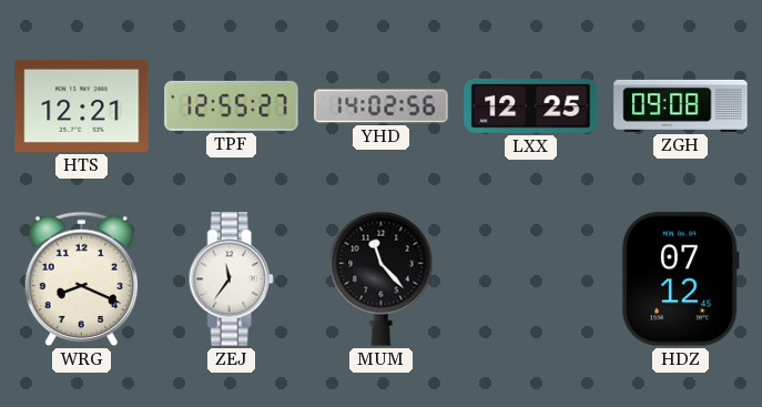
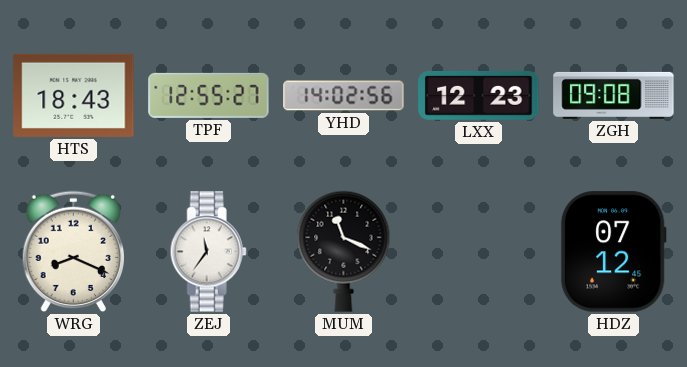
HTS: 12:21 -> 18:43 (74, 95)
LXX: 12:25 -> 12:23 (479, 96)
MUM: 11:23 -> 11:19 (344, 251)
